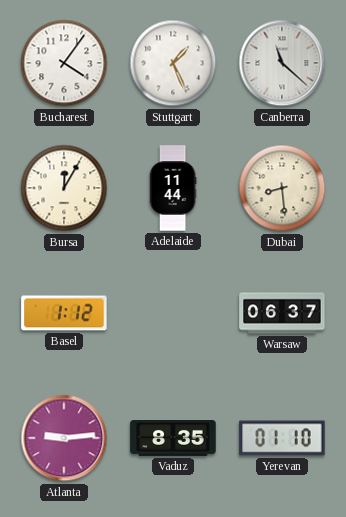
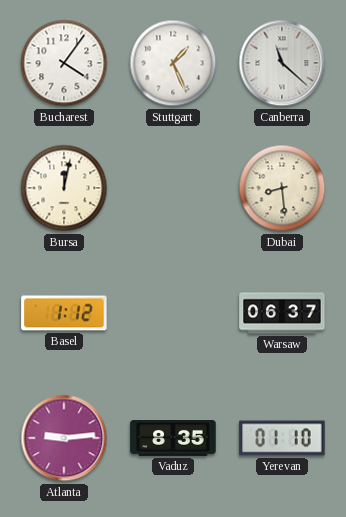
Bursa: 12:05 -> 12:02 (64, 188)
Adelaide: 11:44 -> none (173, 188)
